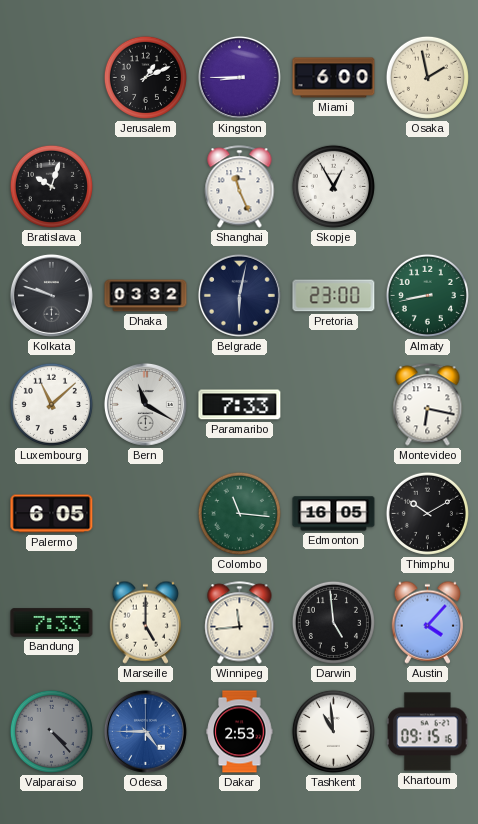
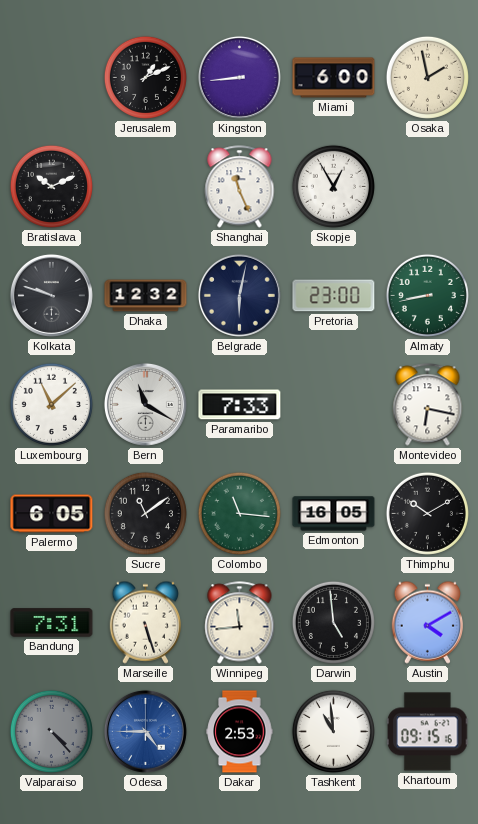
Kingston: 8:45 -> 8:44 (239, 77)
Bratislava: 10:03 -> 10:11 (51, 186)
Dhaka: 03:32 -> 12:32 (146, 296)
Sucre: none -> 11:09 (145, 513)
Bandung: 7:33 -> 7:31 (52, 623)
Marseille: 5:00 -> 5:27 (145, 622)
Austin: 4:07 -> 4:10 (427, 622)
